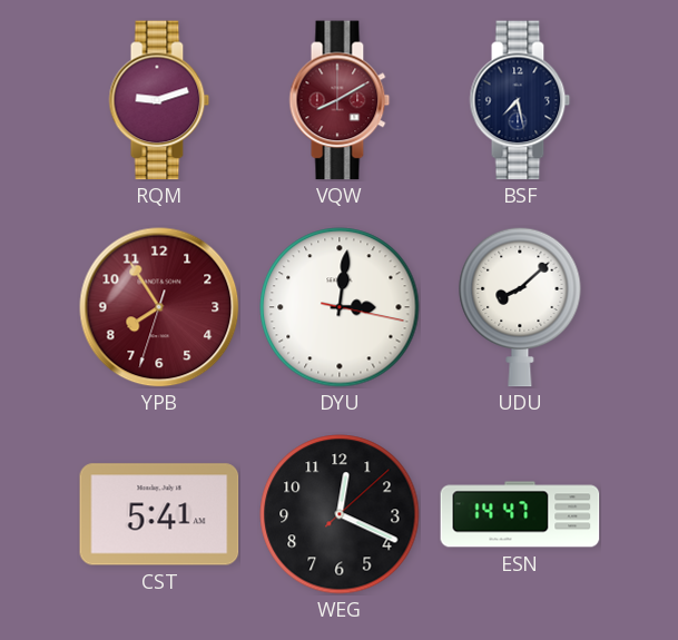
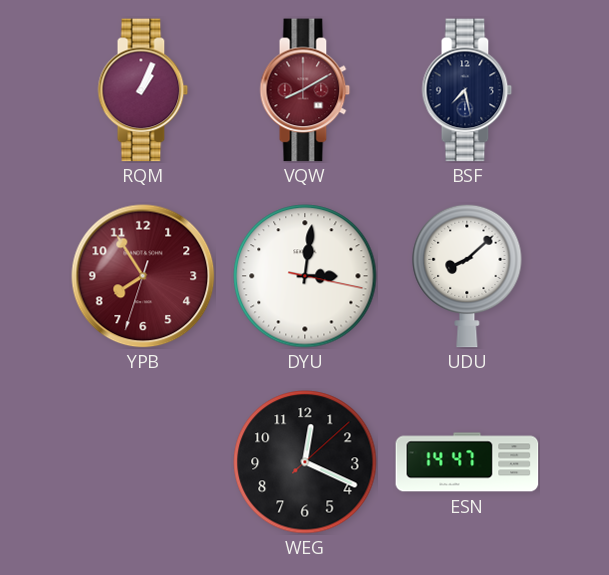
RQM: 9:12 -> 1:04 (143, 90)
CST: 5:41 -> none (159, 514)
